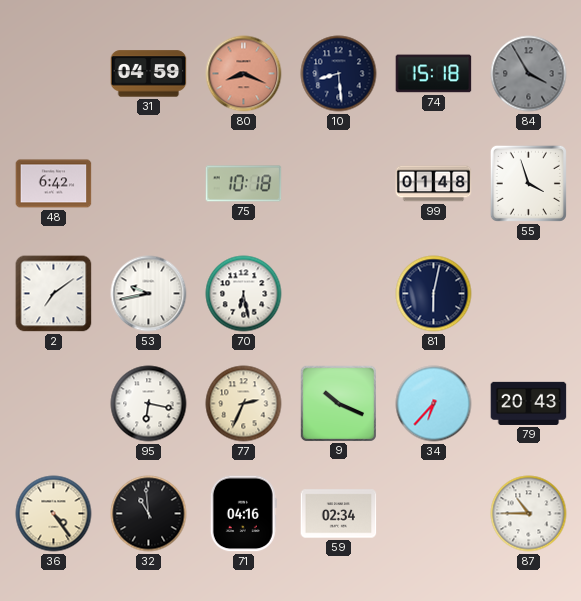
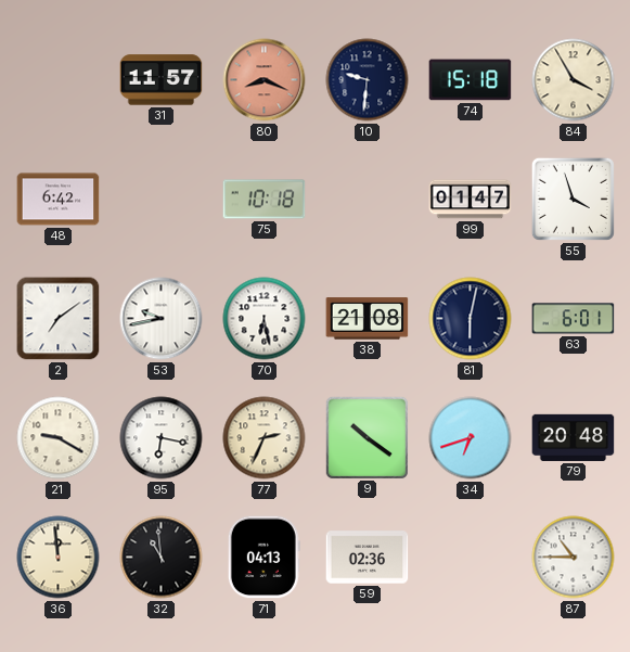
31: 04:59 -> 11:57 (162, 80)
10: 8:29 -> 9:31 (368, 80)
84 dial: grey -> cream (574, 80)
99: 01:48 -> 01:47 (471, 200)
38: none -> 21:08 (368, 319)
63: none -> 6:01 (574, 319)
21: none -> 9:20 (59, 438)
9: 10:19 -> 10:21 (367, 437)
34: 6:37 -> 6:42 (471, 438)
79: 20:43 -> 20:48 (574, 437)
36: 4:24 -> 11:59 (59, 558)
71: 04:16 -> 04:13 (263, 558)
59: 02:34 -> 02:36 (368, 558)
